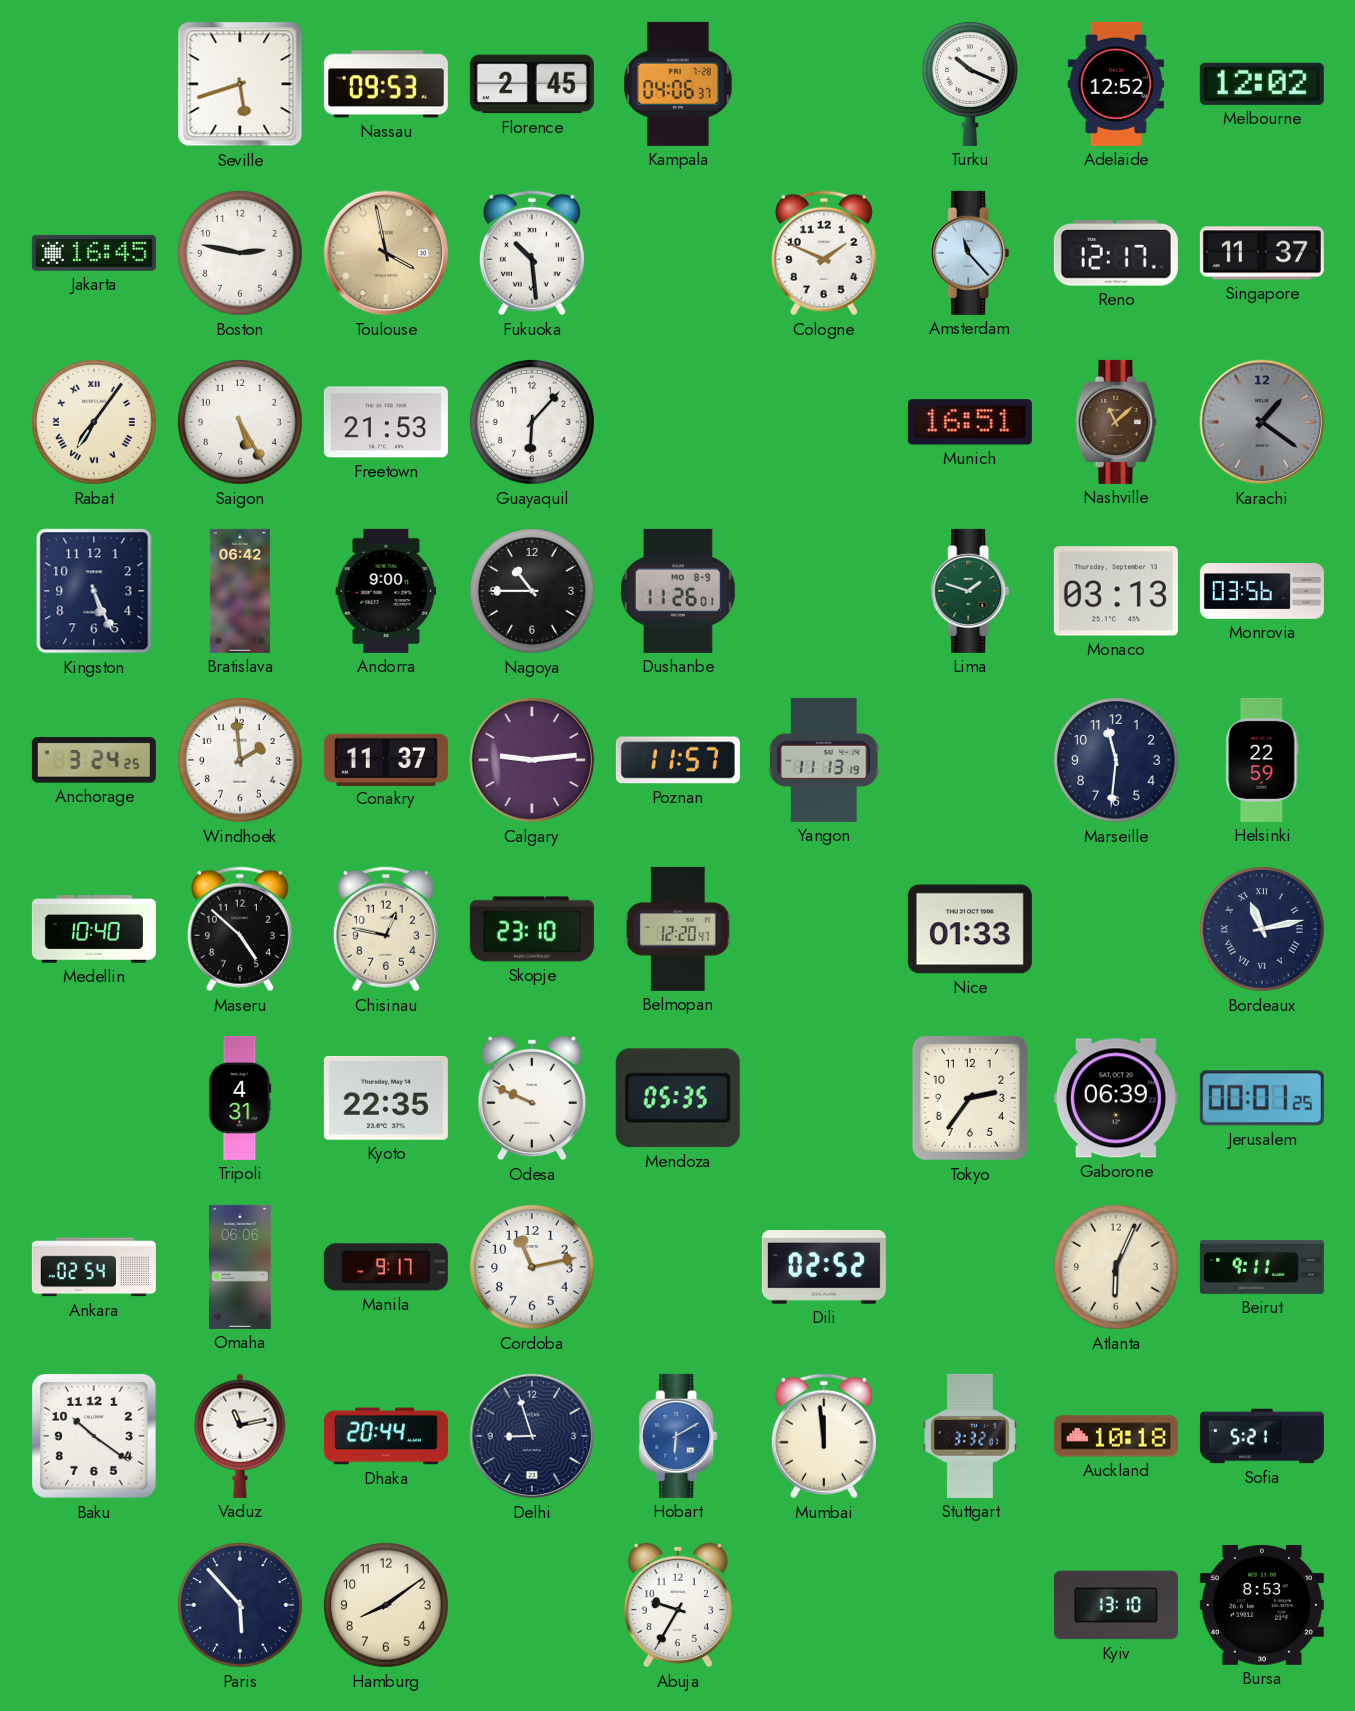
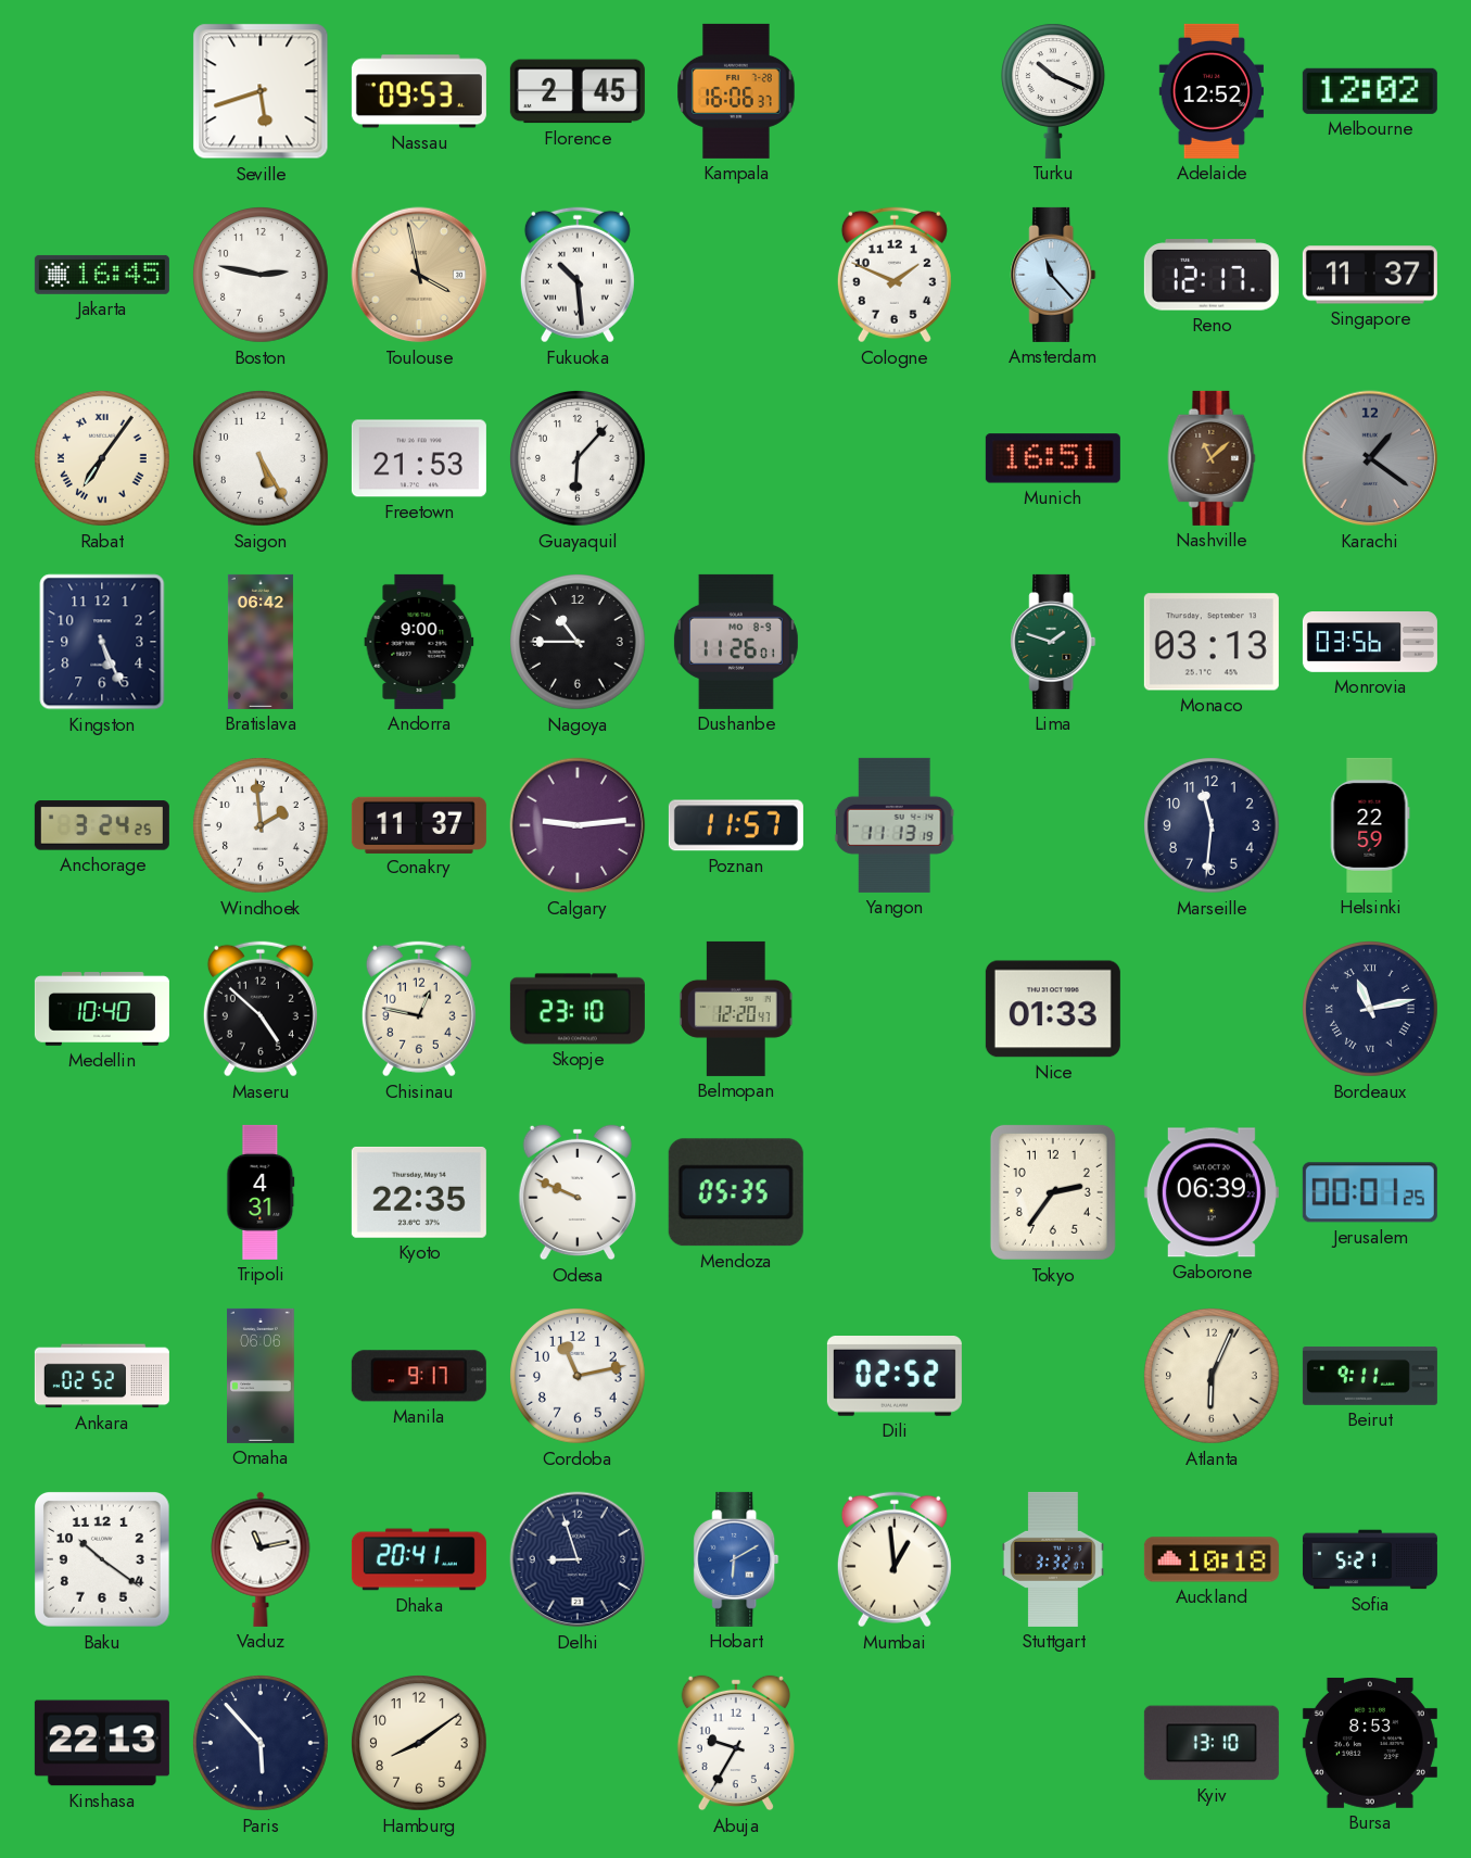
Kampala: 04:06 -> 16:06 (736, 91)
Ankara: 02:54 -> 02:52 (102, 1376)
Dhaka: 20:44 -> 20:41 (419, 1559)
Mumbai: 11:59 -> 12:59 (895, 1559)
Kinshasa: none -> 22:13 (102, 1743)
